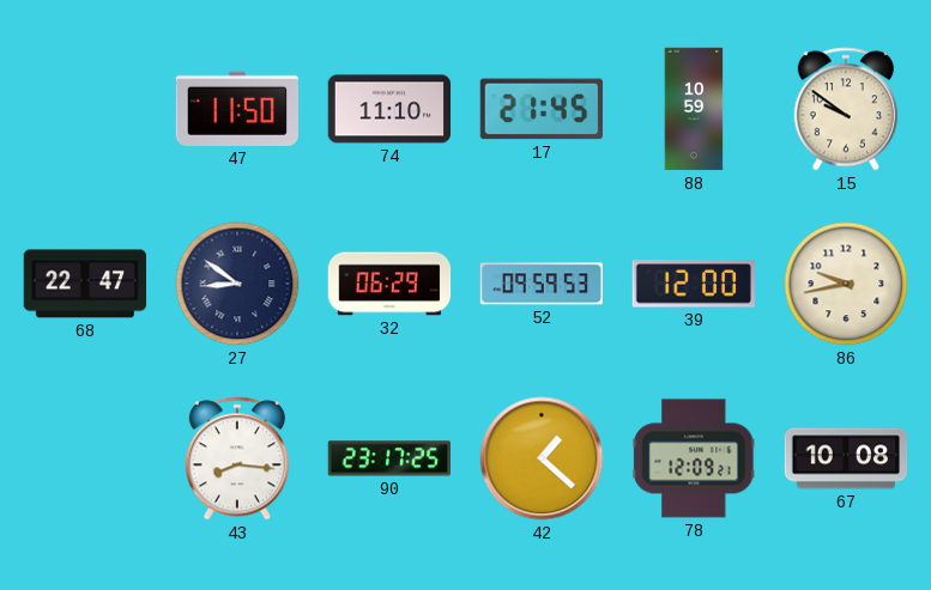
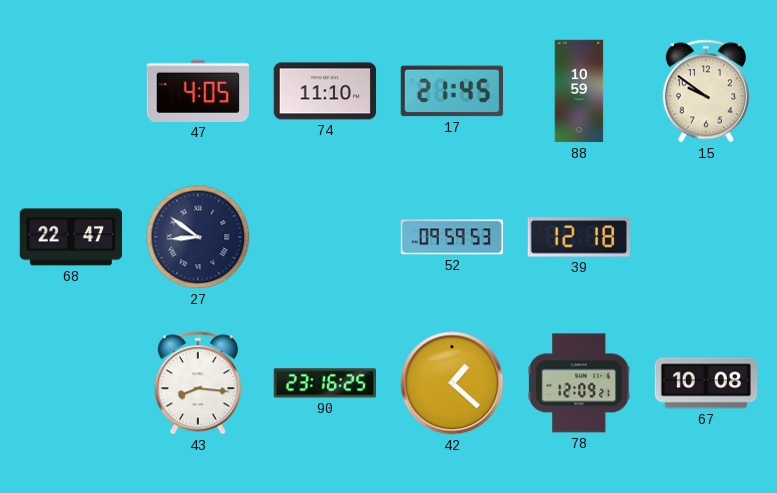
47: 11:50 -> 4:05 (197, 91)
32: 06:29 -> none (389, 284)
39: 12:00 -> 12:18 (578, 237)
86: 9:43 -> none (846, 284)
90: 23:17 -> 23:16 (325, 383)
